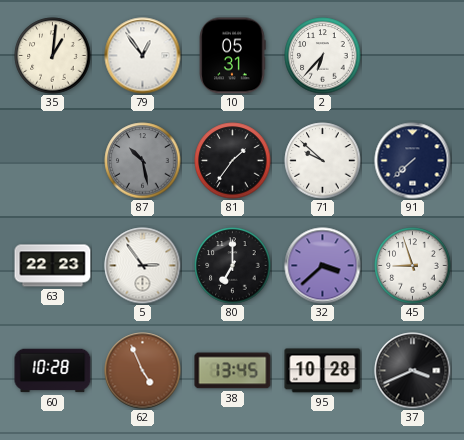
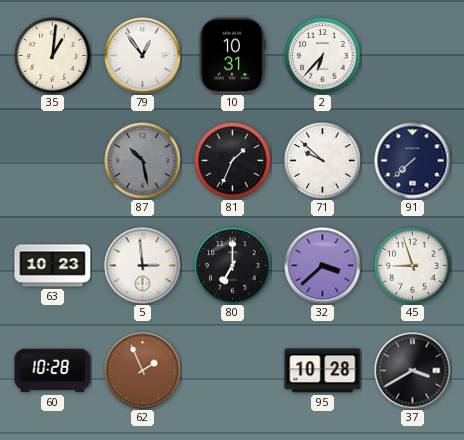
10: 05:31 -> 10:31 (232, 56)
81: 1:36 -> 1:34 (233, 161)
63: 22:23 -> 10:23 (53, 266)
5: 2:54 -> 2:59 (143, 266)
62: 4:56 -> 1:56 (143, 371)
38: 13:45 -> none (233, 371)
37: 3:41 -> 3:40 (413, 371)
